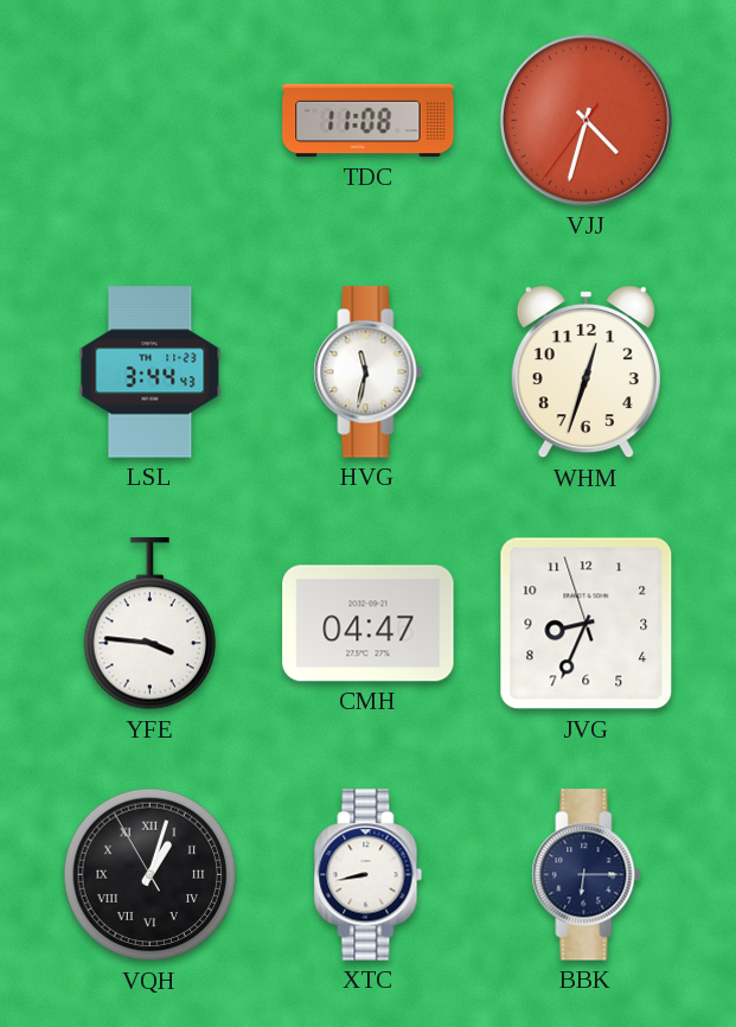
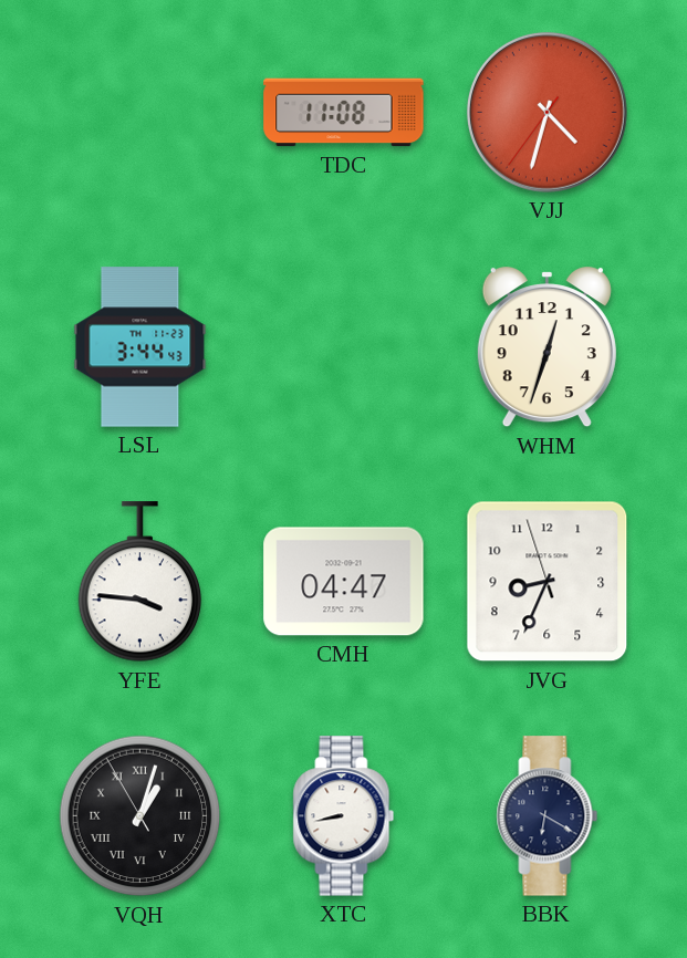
HVG: 11:32 -> none (369, 372)
BBK: 6:15 -> 6:20 (548, 816)
